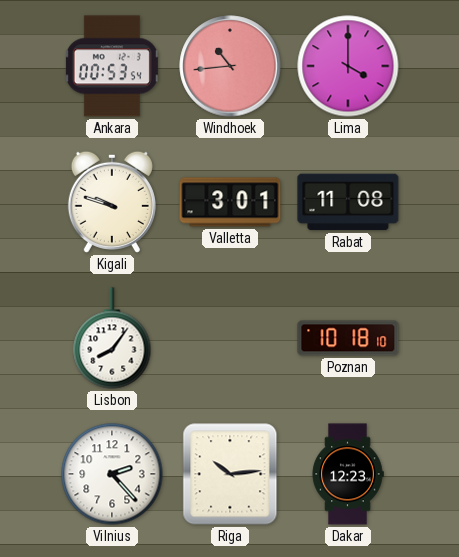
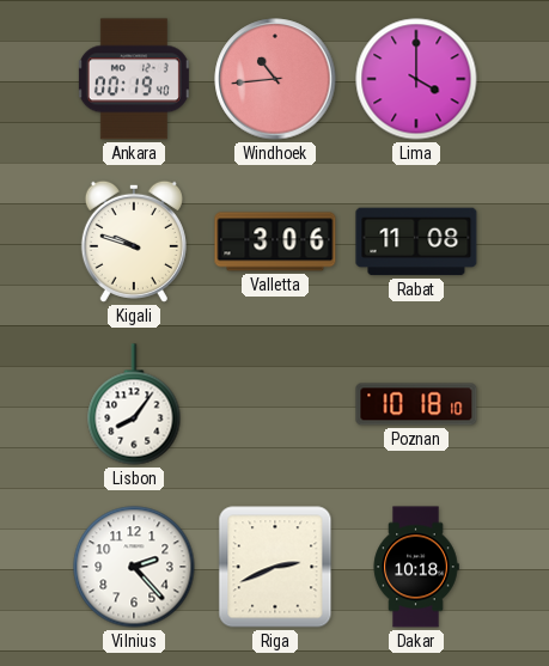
Ankara: 00:53 -> 00:19 (134, 79)
Valletta: 3:01 -> 3:06 (275, 242)
Riga: 10:14 -> 2:41 (275, 567)
Dakar: 12:23 -> 10:18 (416, 567)
